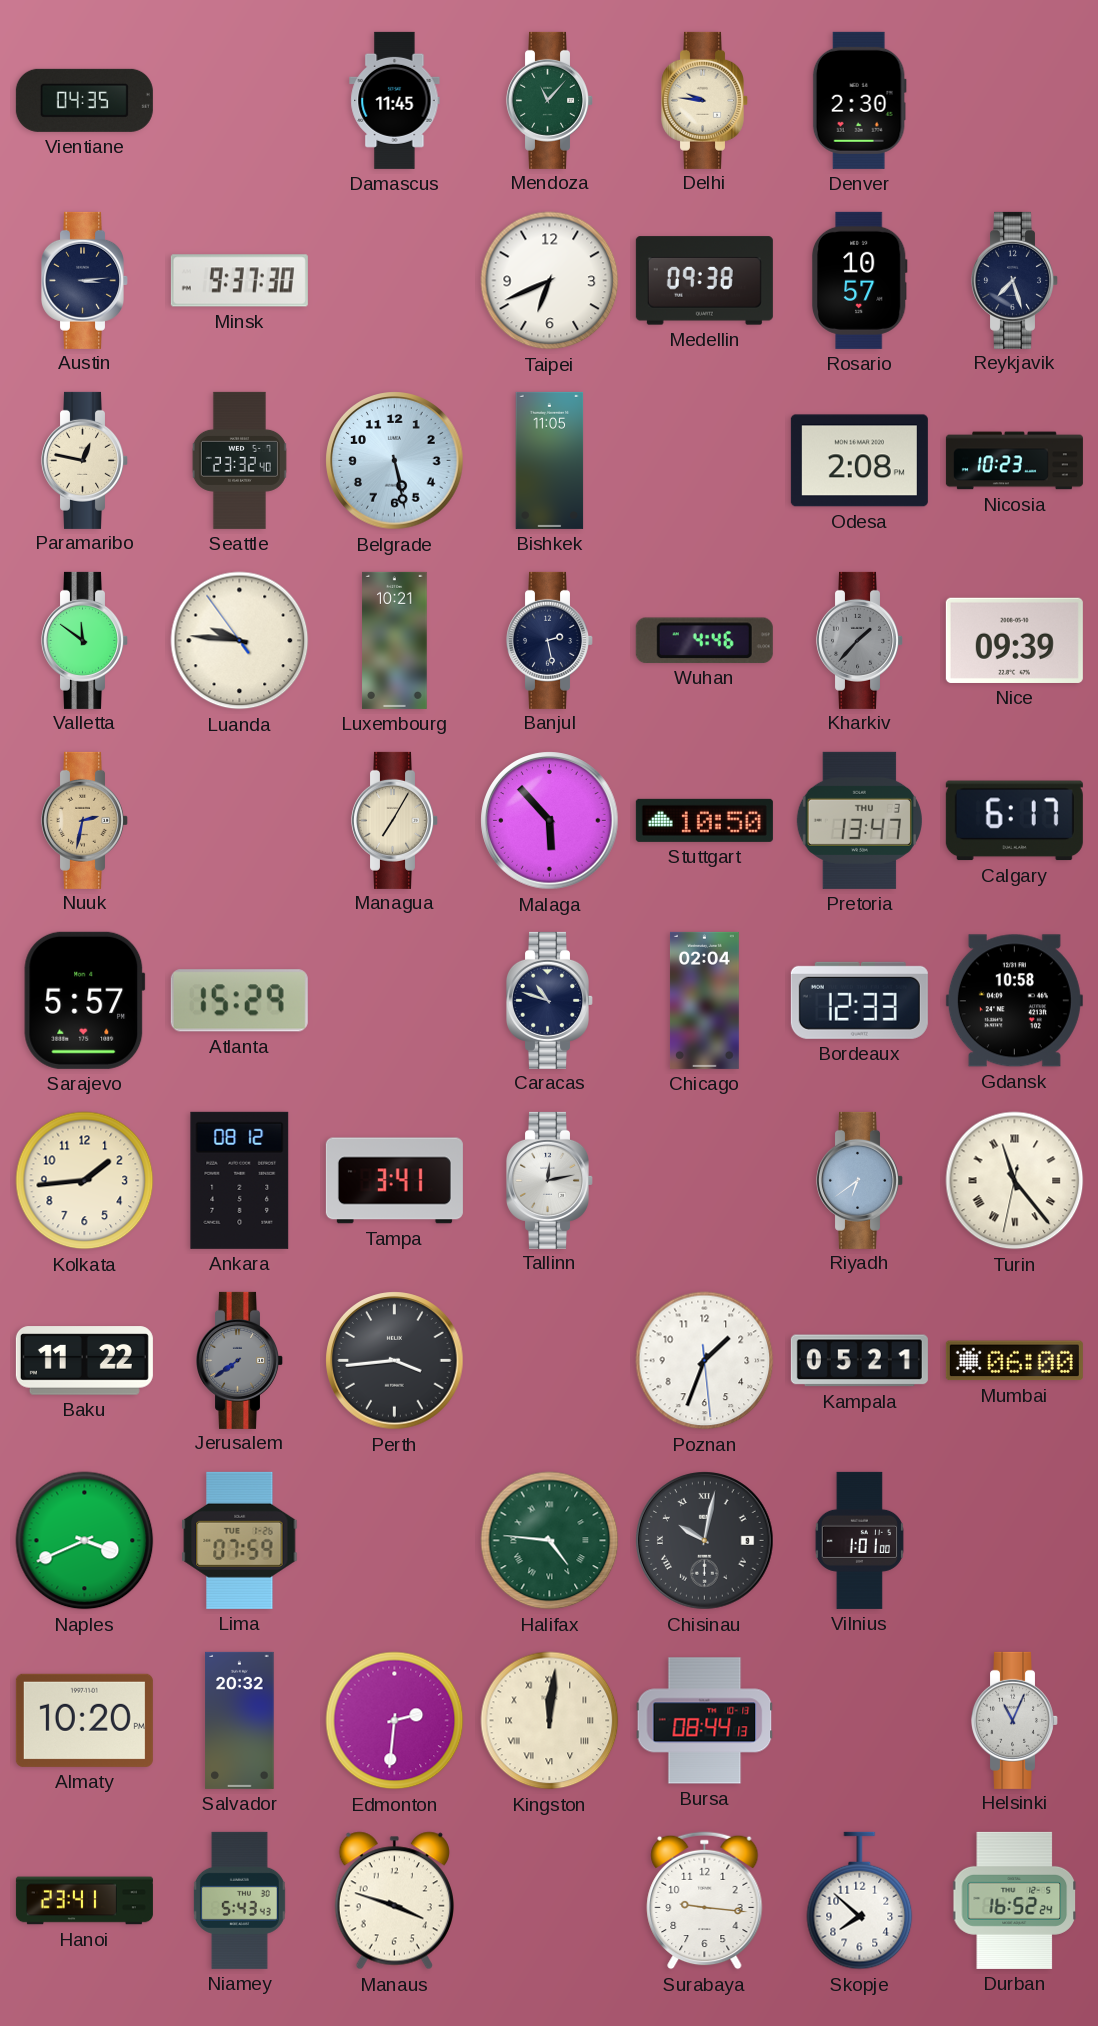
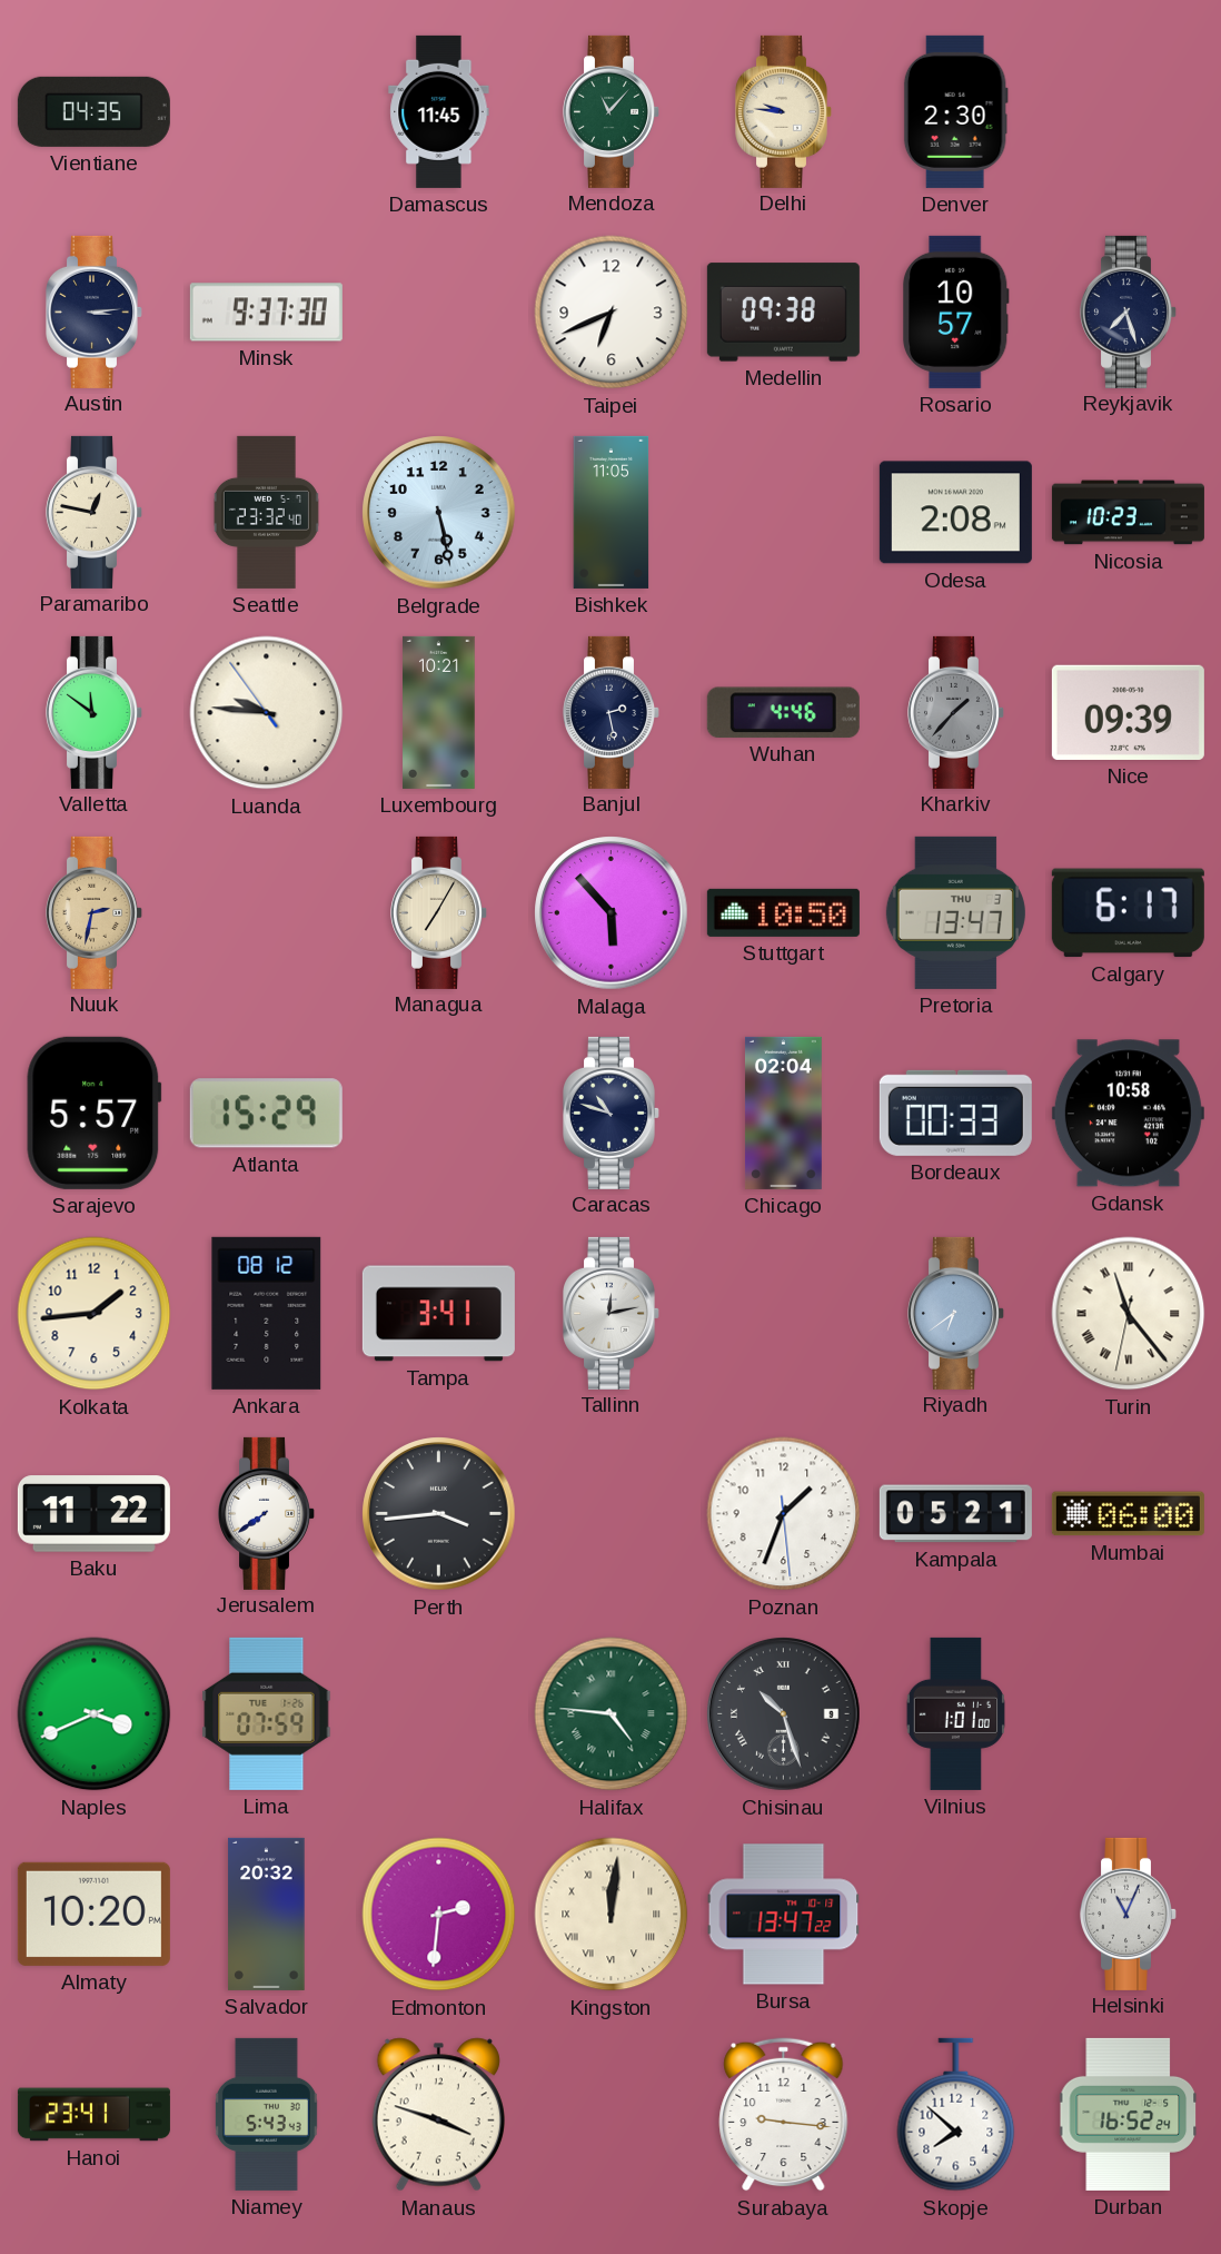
Bordeaux: 12:33 -> 00:33 (955, 1113)
Jerusalem dial: grey -> white (267, 1513)
Chisinau: 10:02 -> 10:27 (784, 1714)
Bursa: 08:44 -> 13:47 (784, 1915)
